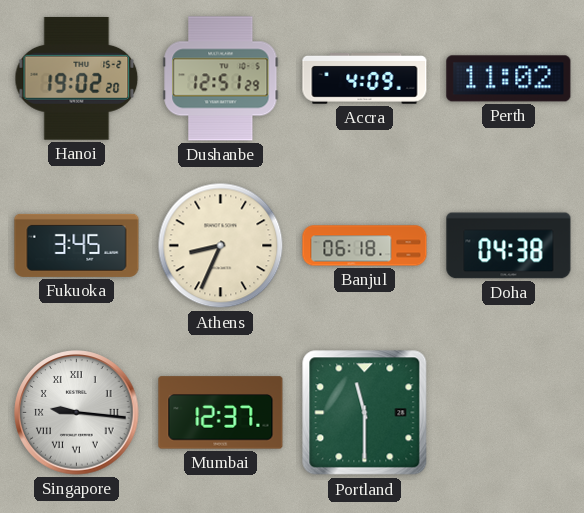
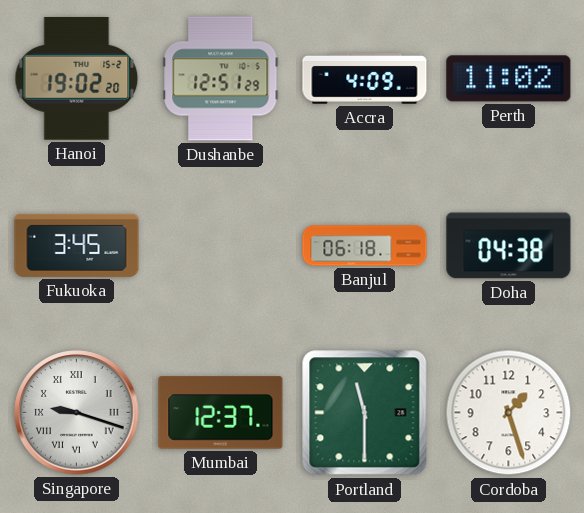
Athens: 8:34 -> none (221, 246)
Singapore: 9:16 -> 9:18 (77, 413)
Cordoba: none -> 1:27 (509, 413)
